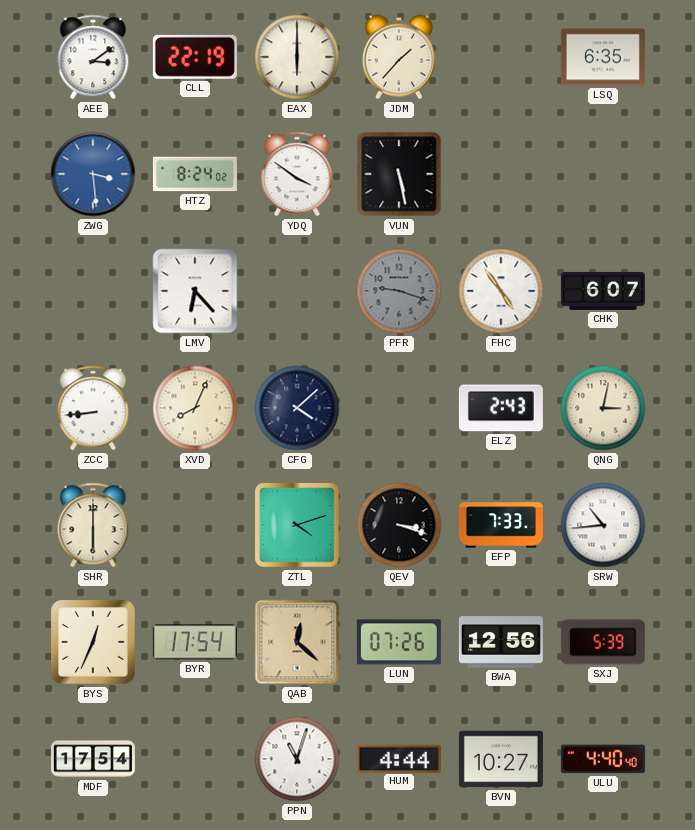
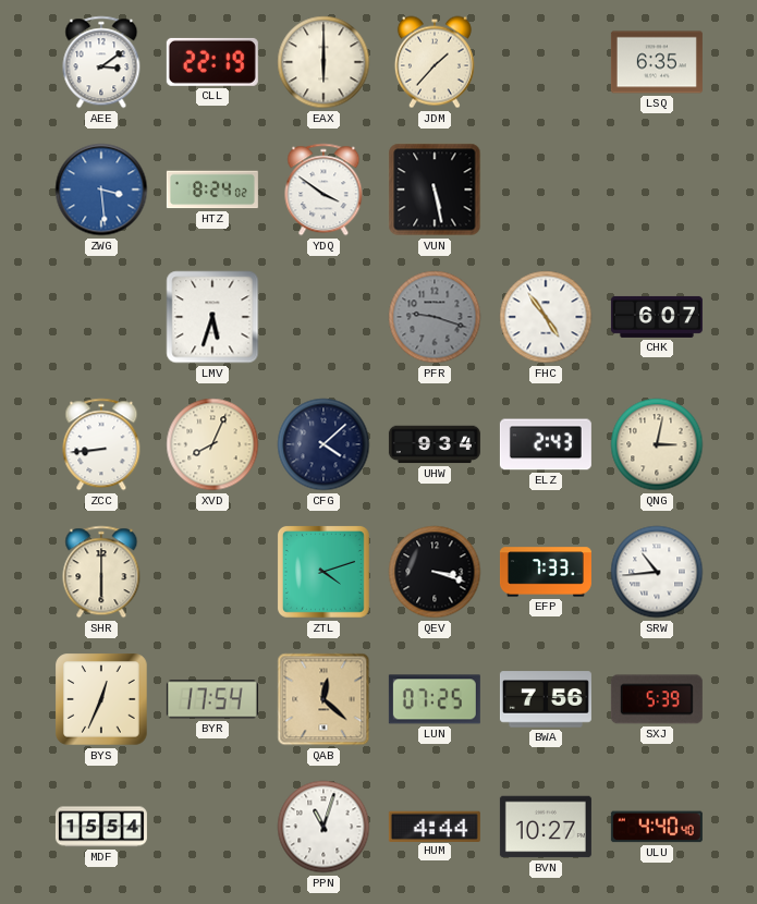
LMV: 6:23 -> 5:33 (212, 317)
UHW: none -> 9:34 (435, 444)
LUN: 07:26 -> 07:25 (435, 699)
BWA: 12:56 -> 7:56 (546, 699)
MDF: 17:54 -> 15:54 (101, 827)
